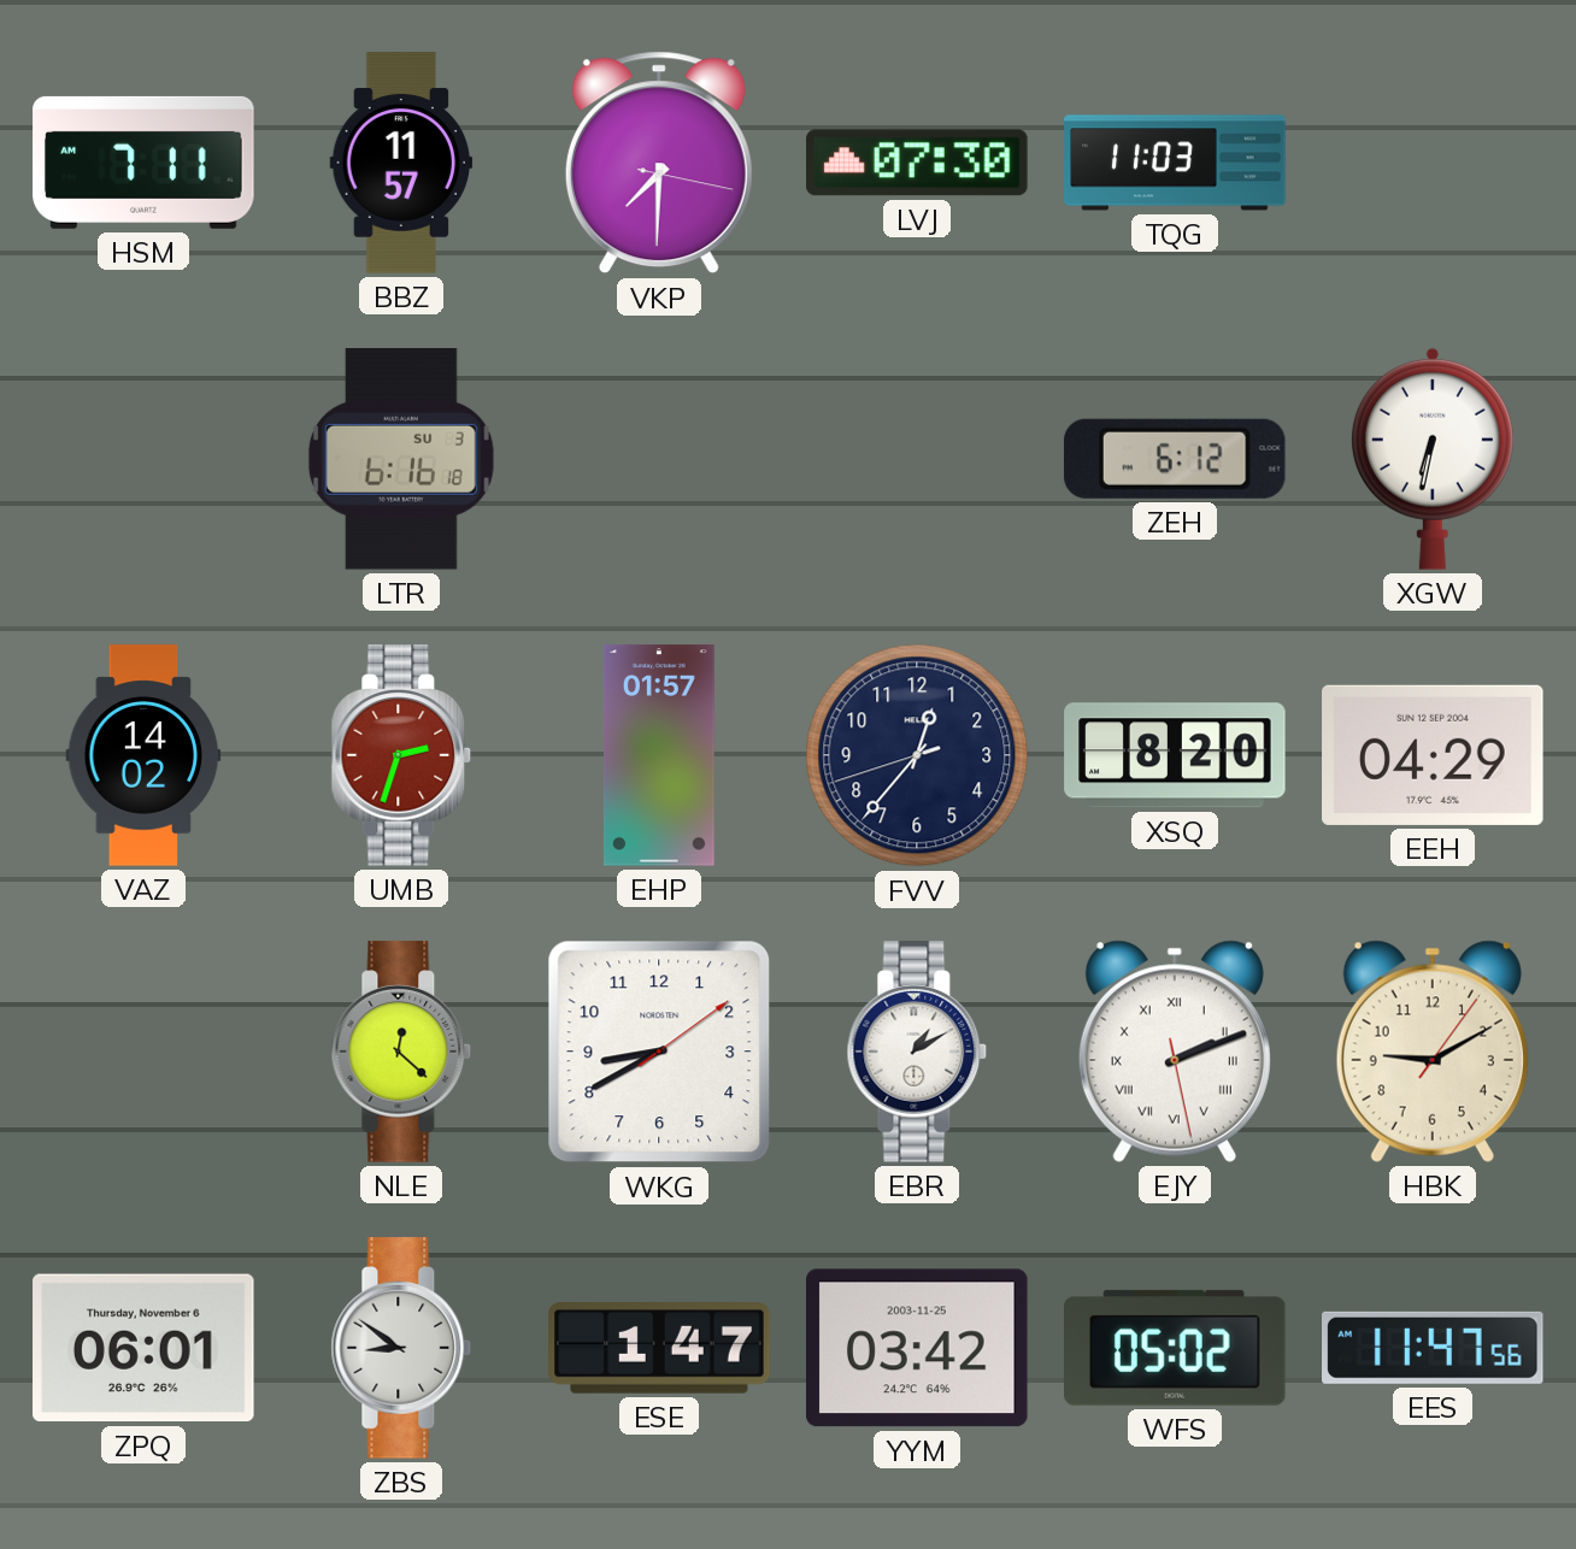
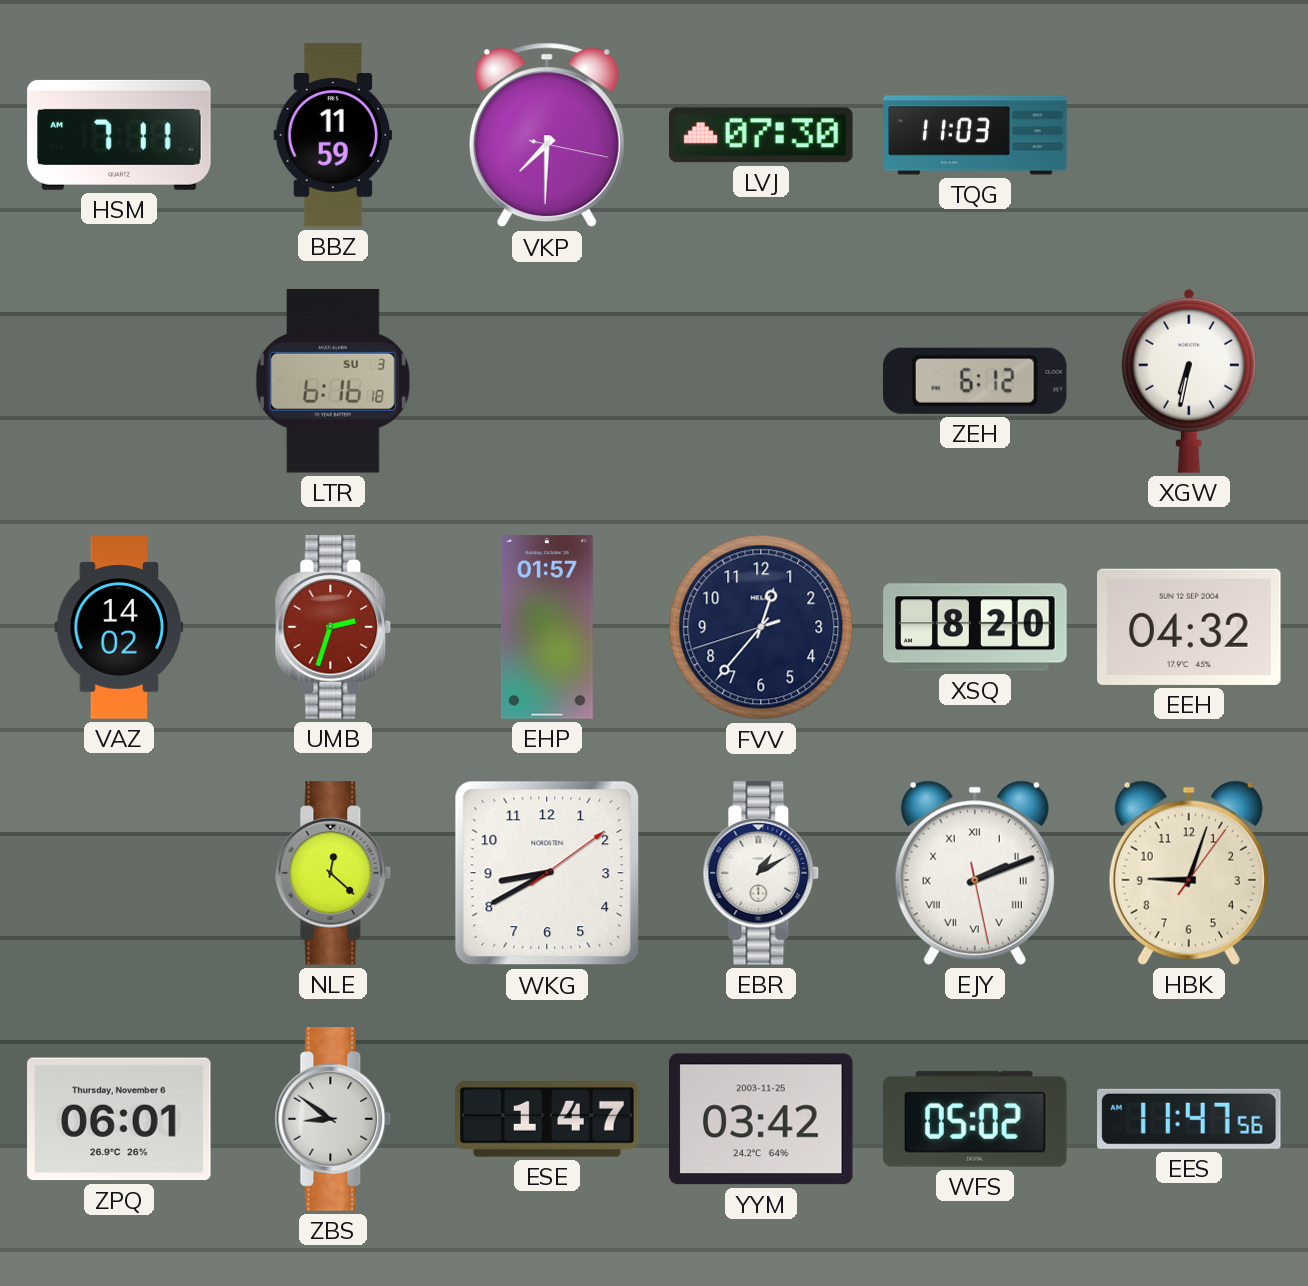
BBZ: 11:57 -> 11:59 (333, 135)
EEH: 04:29 -> 04:32 (1189, 627)
HBK: 9:10 -> 9:03 (1189, 873)
